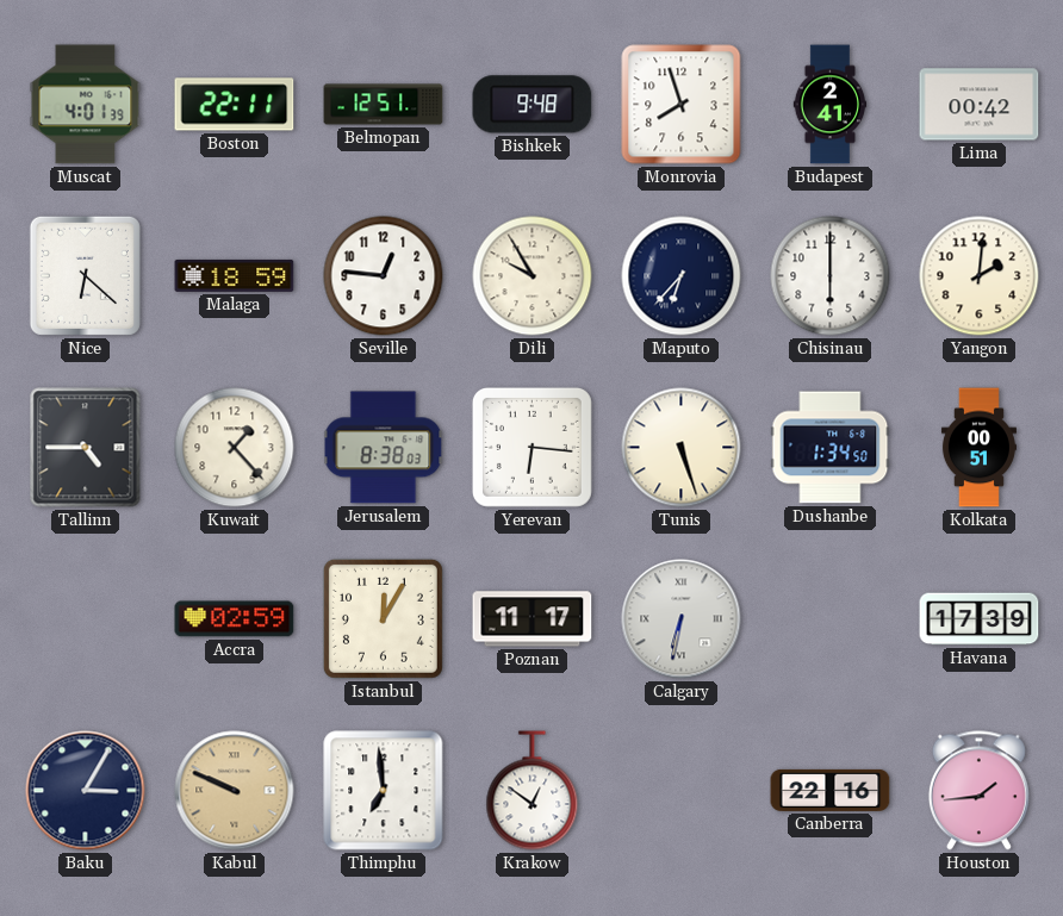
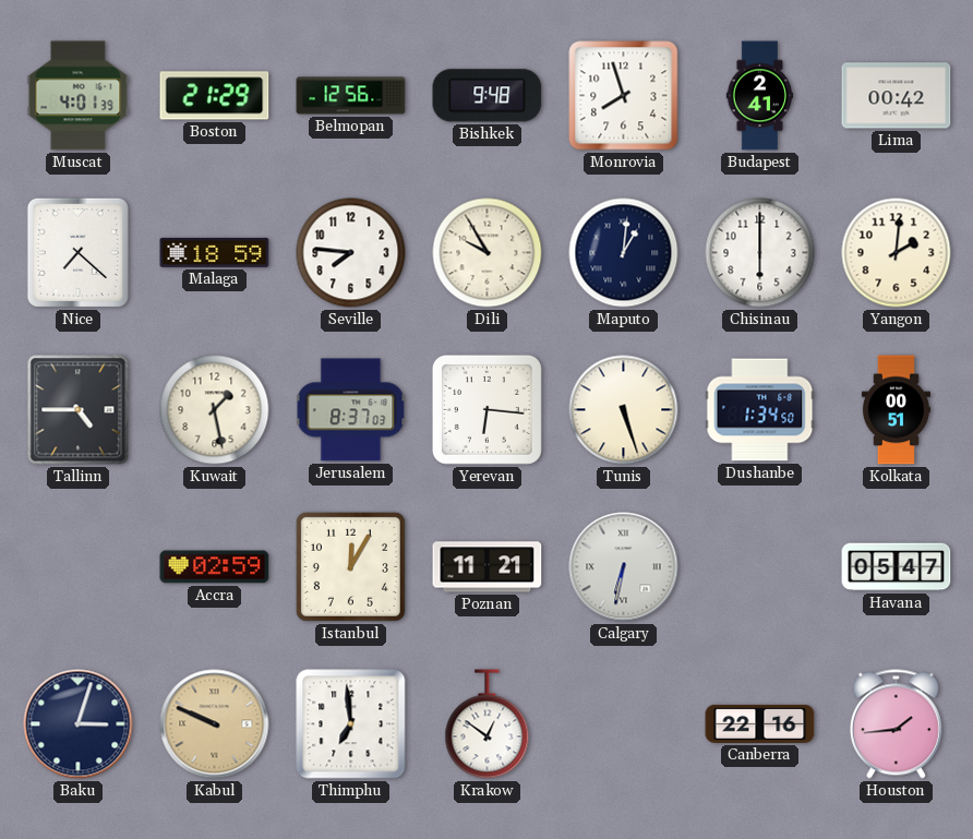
Boston: 22:11 -> 21:29 (215, 96)
Belmopan: 12:51 -> 12:56 (351, 96)
Nice: 6:22 -> 7:22 (77, 252)
Seville: 12:46 -> 7:46 (351, 253)
Maputo: 6:37 -> 1:01 (624, 253)
Kuwait: 1:23 -> 1:28 (215, 410)
Jerusalem: 8:38 -> 8:37 (351, 410)
Poznan: 11:17 -> 11:21 (488, 567)
Havana: 17:39 -> 05:47 (897, 567)
Baku: 3:05 -> 3:03 (79, 724)
